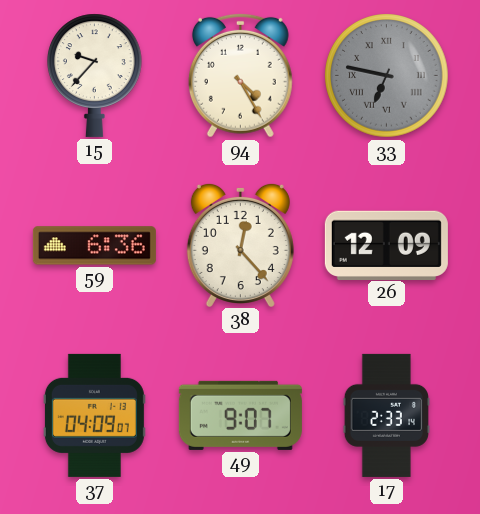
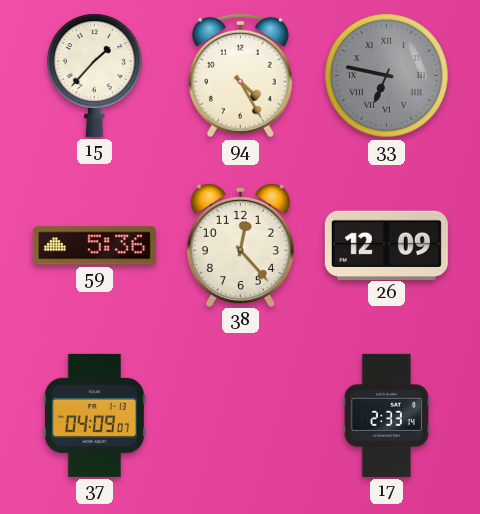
15: 9:37 -> 1:37 (95, 75)
59: 6:36 -> 5:36 (94, 246)
49: 9:07 -> none (240, 415)
